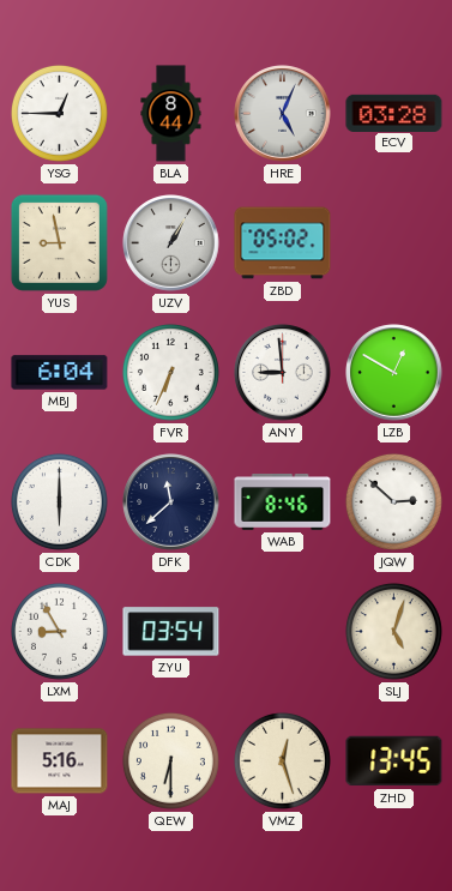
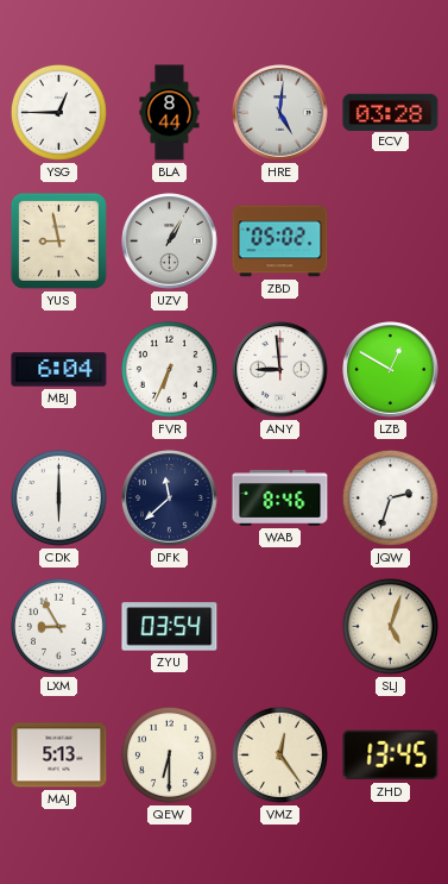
HRE: 5:04 -> 5:01 (280, 113)
JQW: 2:52 -> 2:33 (390, 497)
MAJ: 5:16 -> 5:13 (59, 756)
VMZ: 12:27 -> 12:24 (279, 754)
